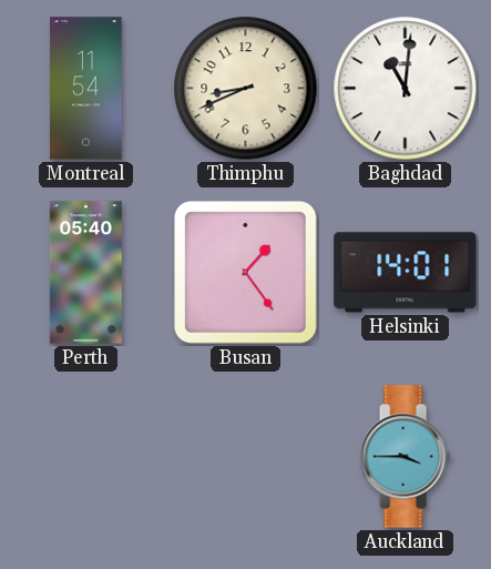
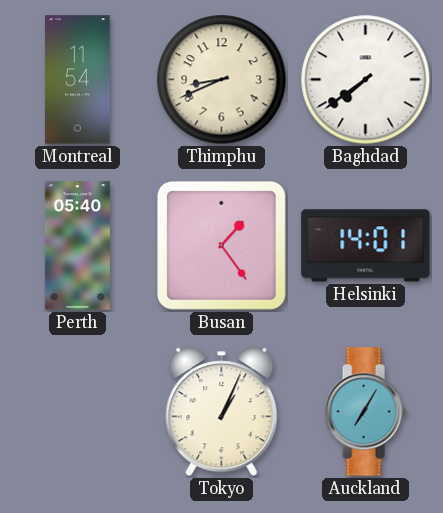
Baghdad: 11:01 -> 7:39 (366, 80)
Tokyo: none -> 1:04 (222, 412)
Auckland: 3:45 -> 7:05 (365, 412)
